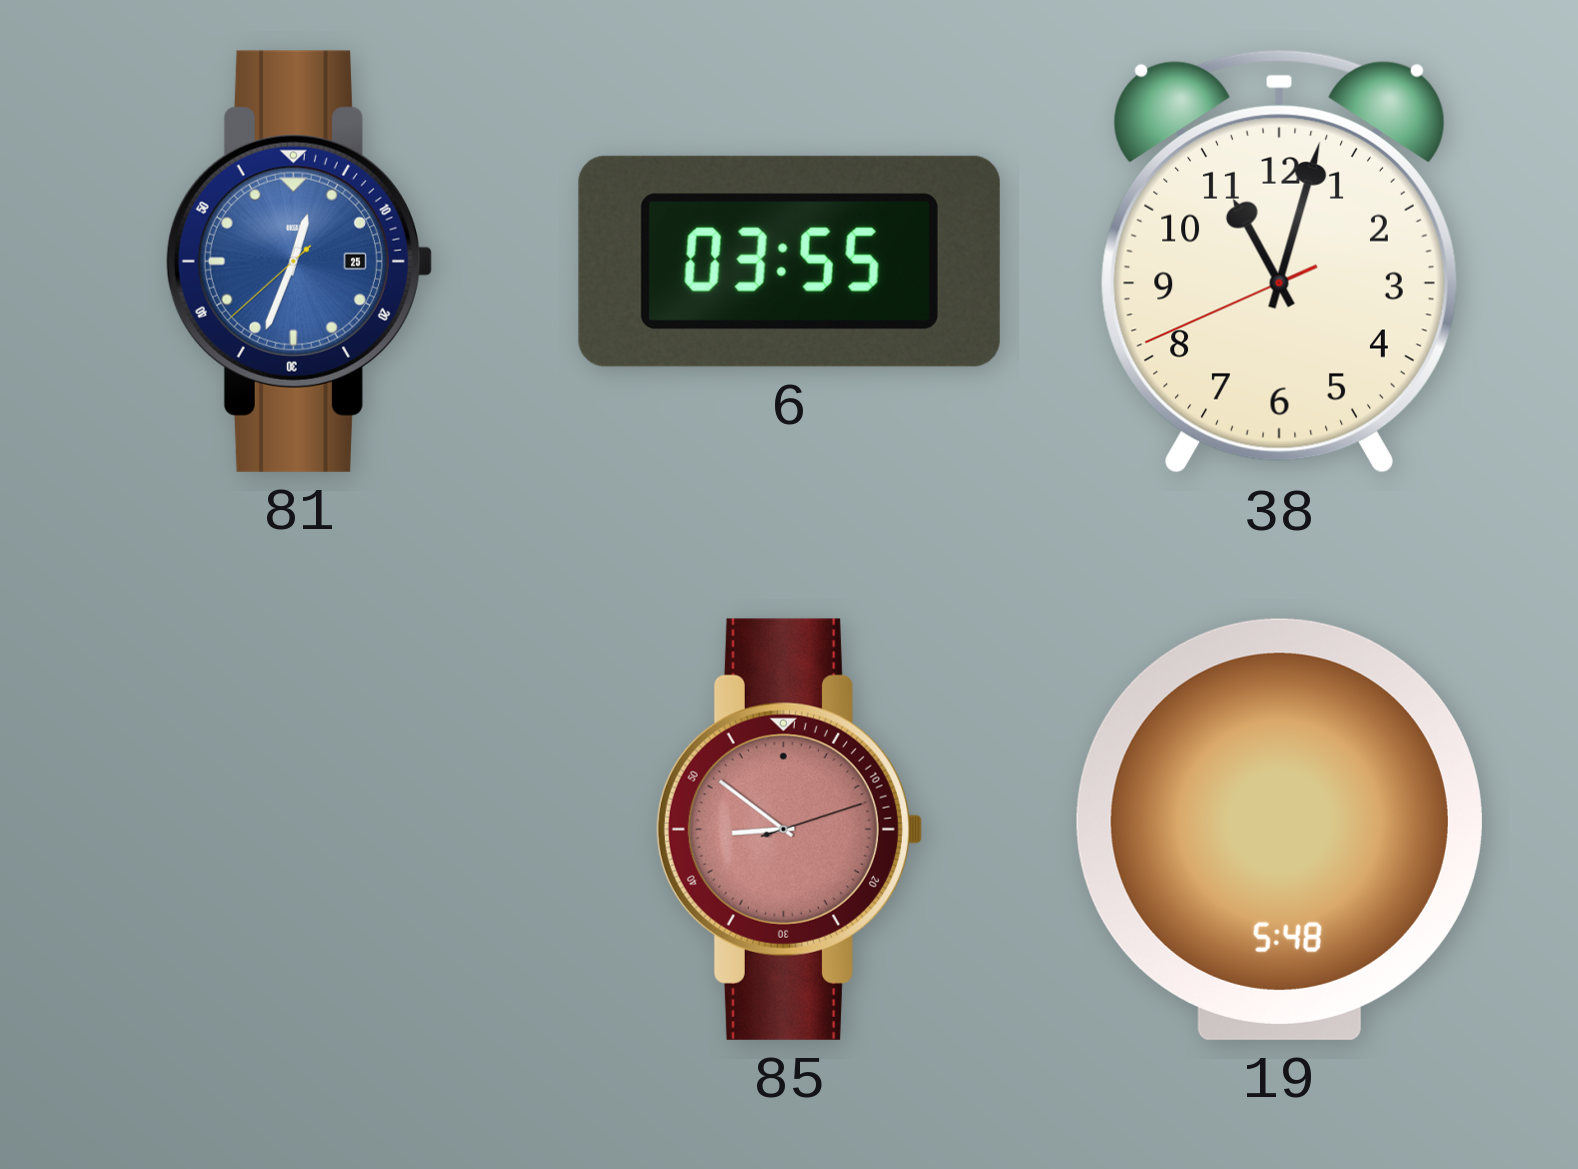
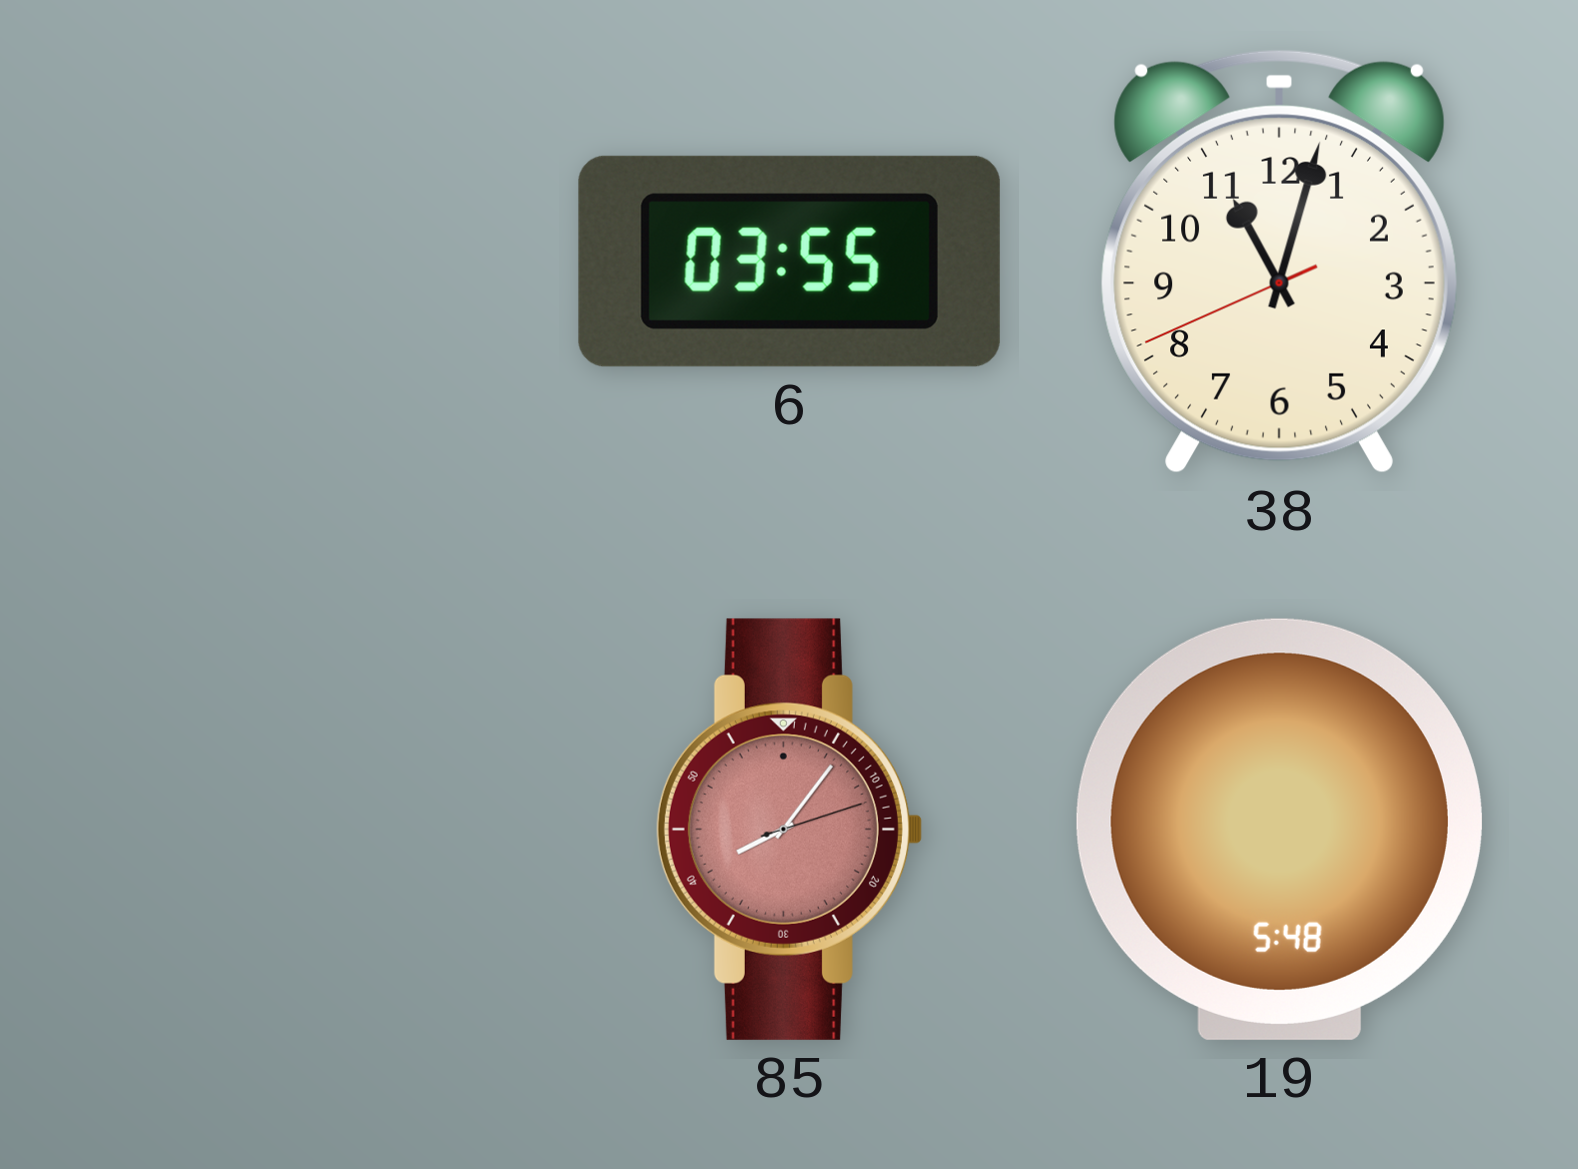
81: 12:33 -> none (299, 261)
85: 8:51 -> 8:06 (789, 829)
